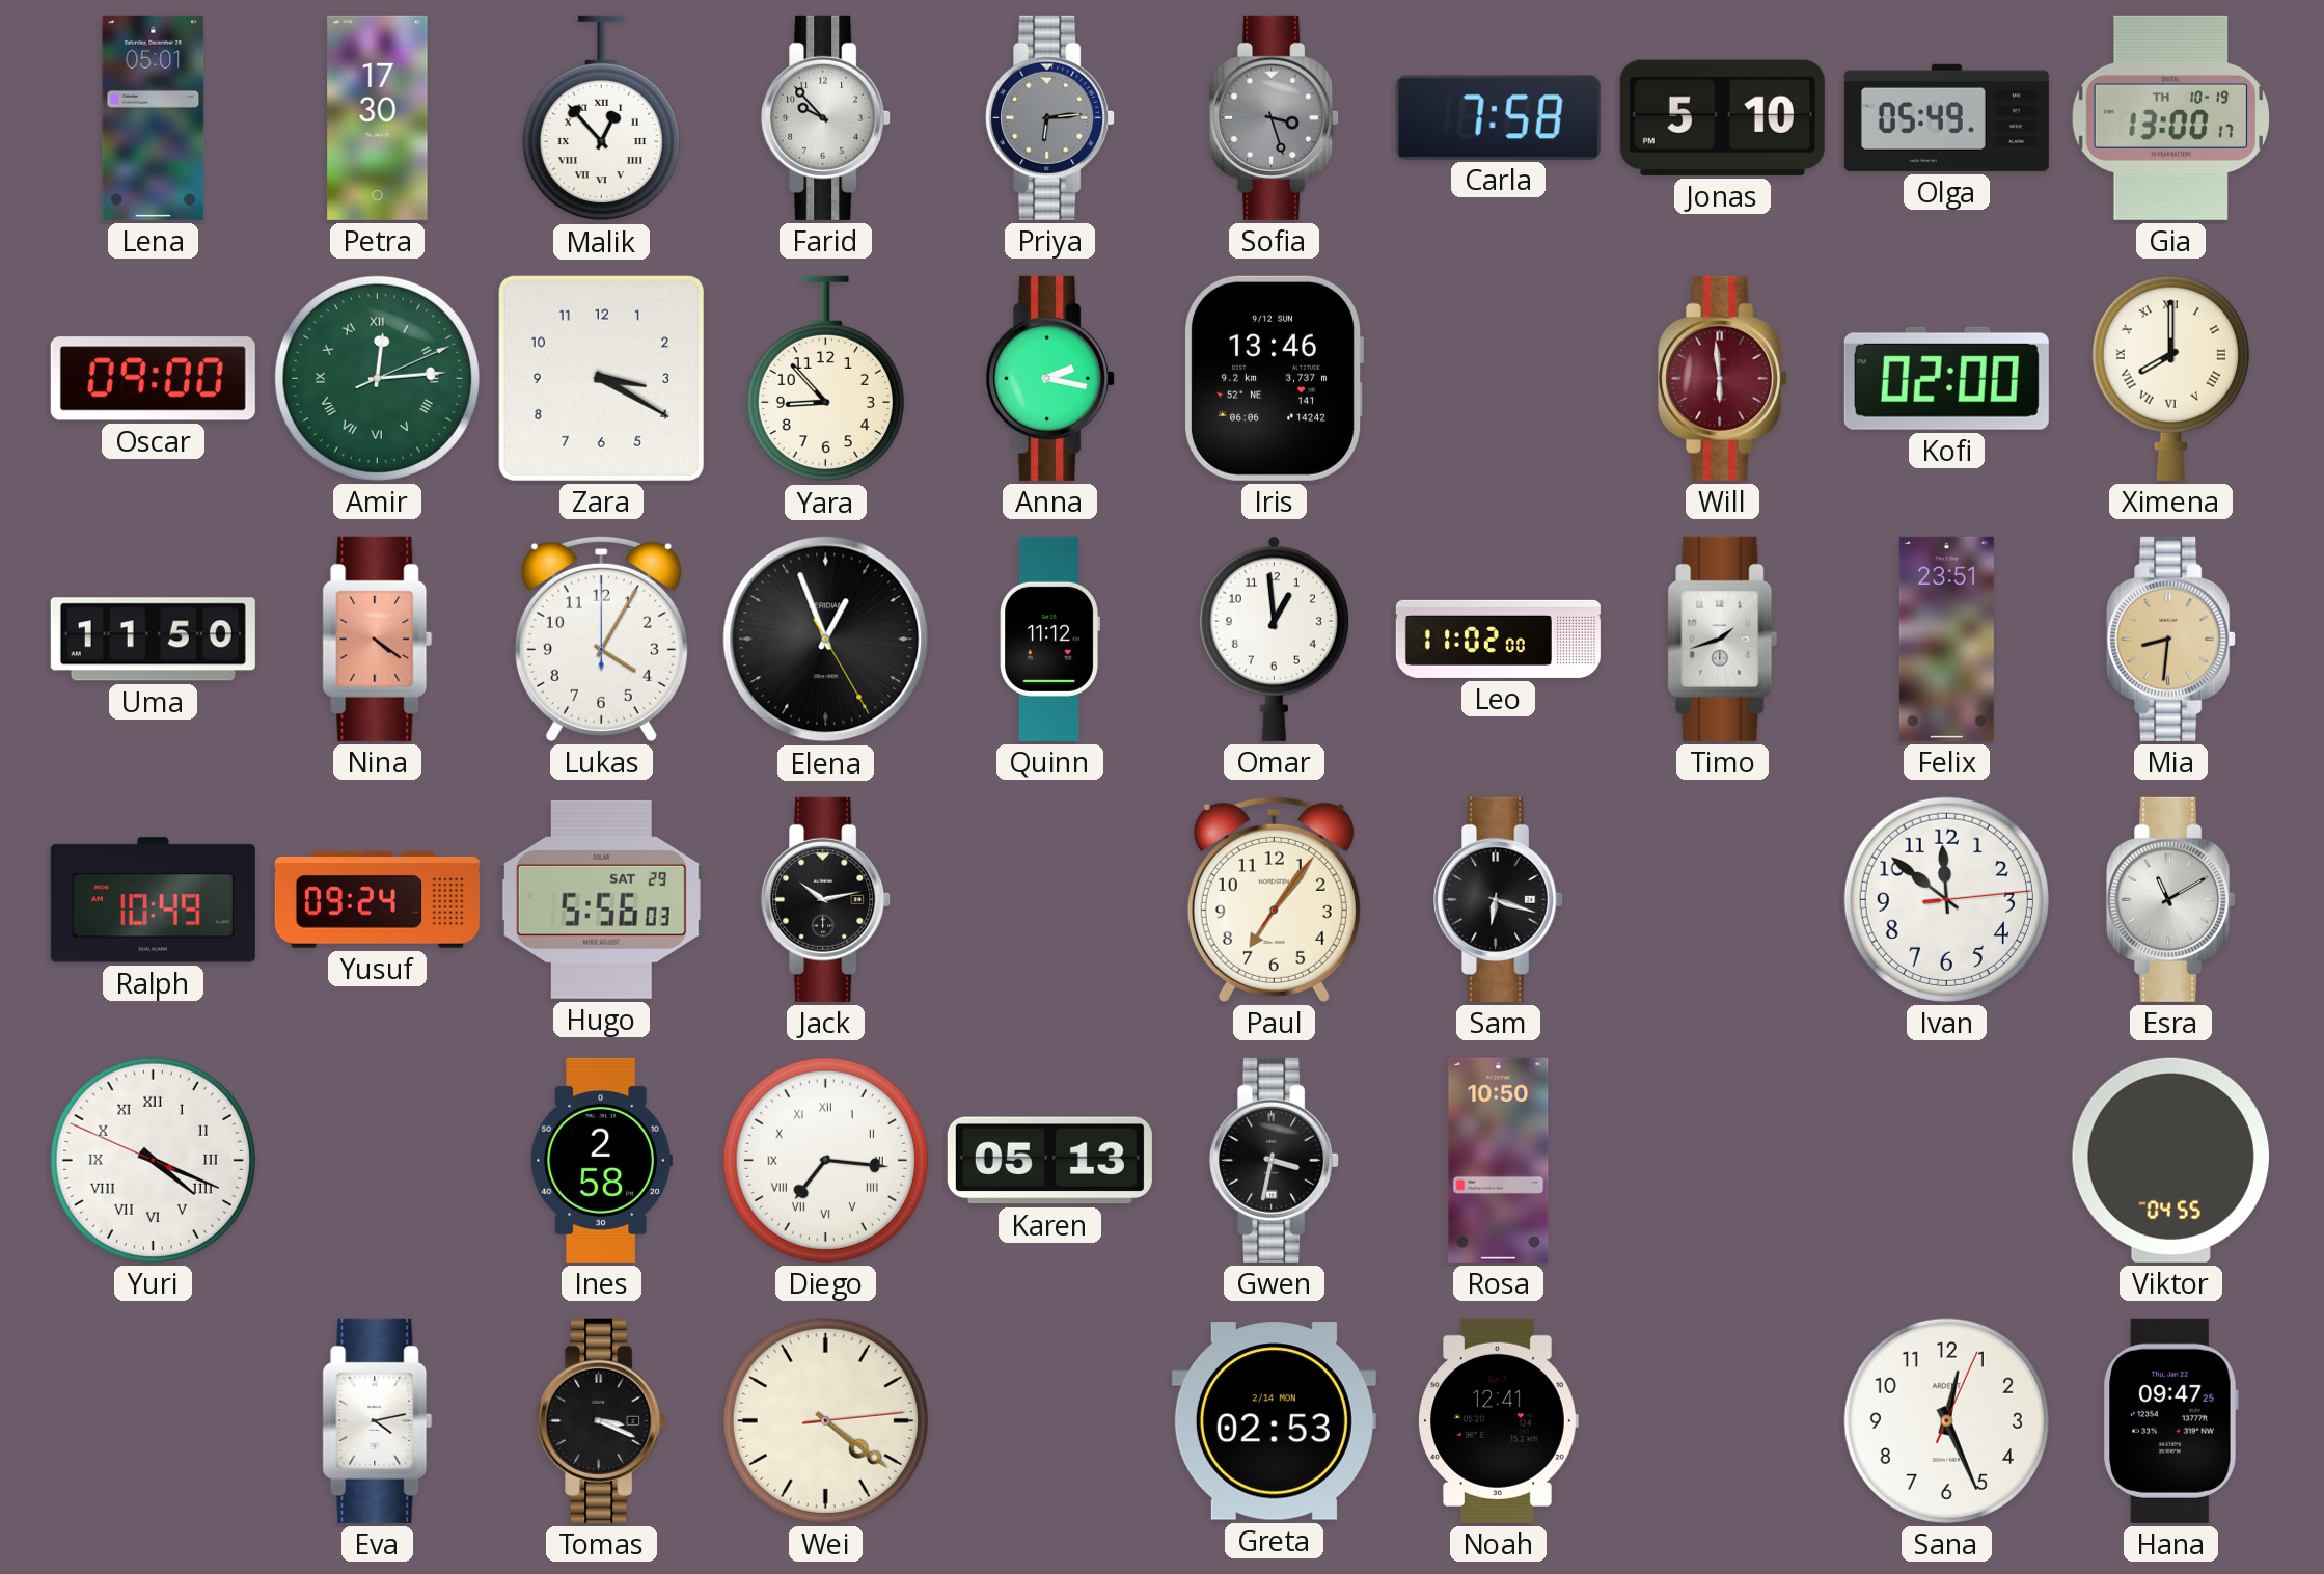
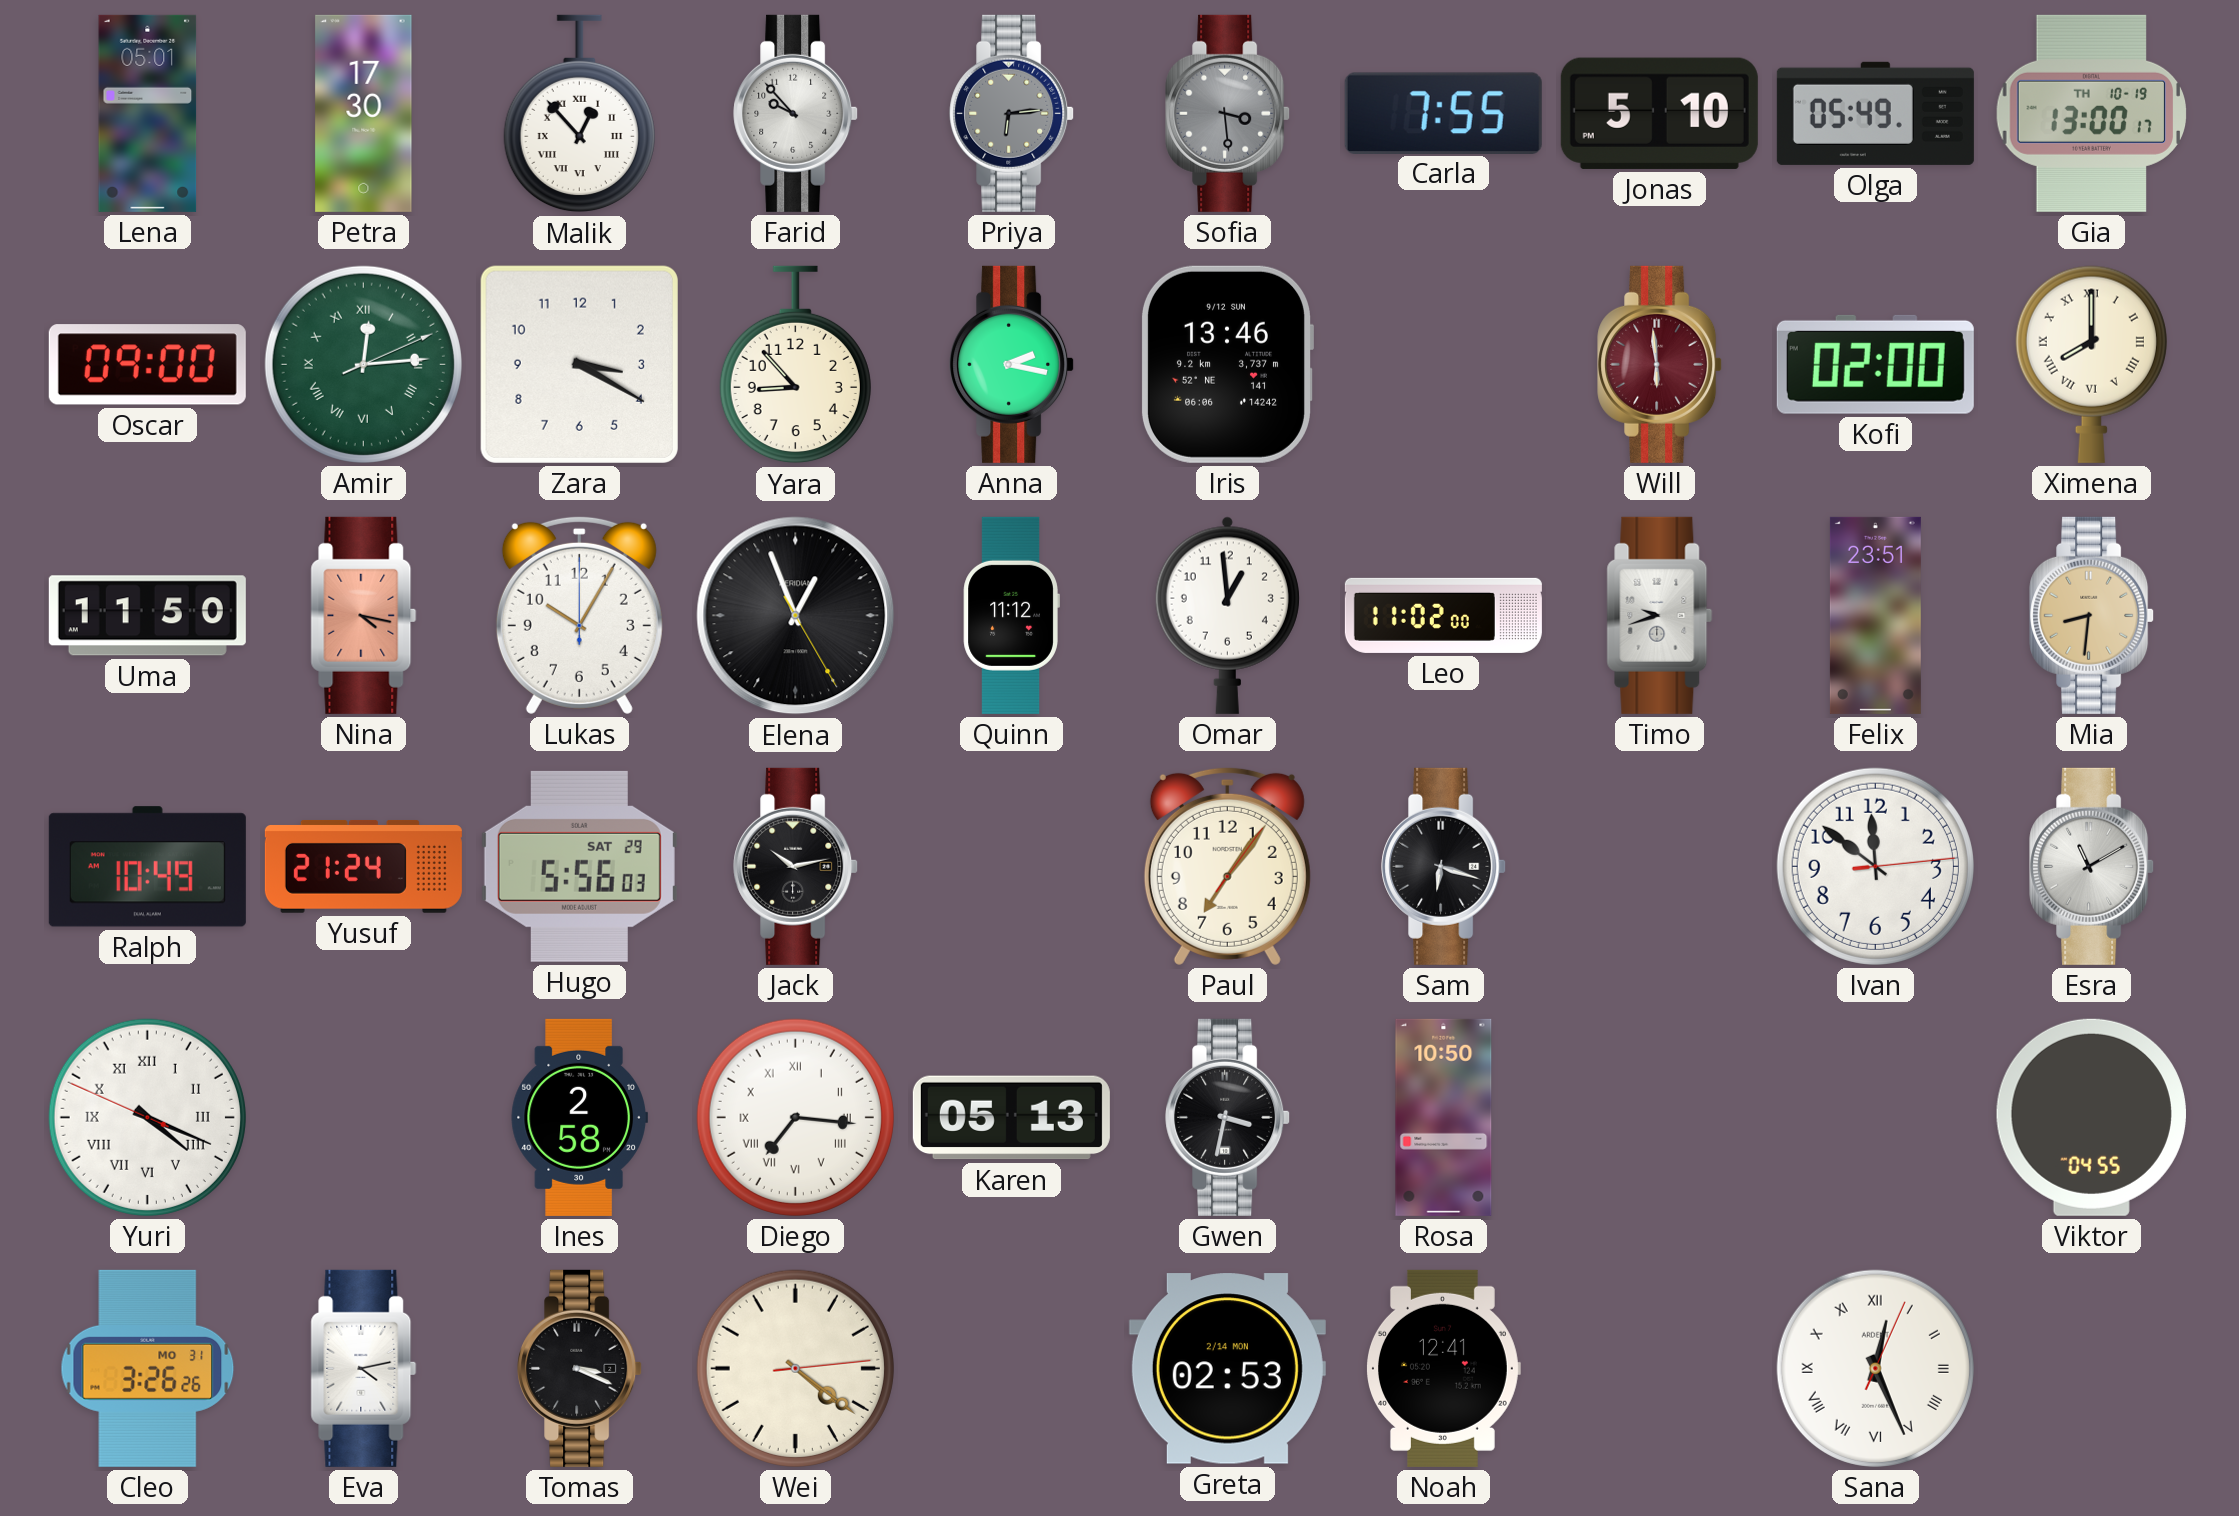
Sofia: 3:27 -> 3:29 (1228, 113)
Carla: 7:58 -> 7:55 (1443, 113)
Nina: 4:21 -> 4:17 (364, 615)
Lukas: 4:05 -> 10:05 (579, 615)
Timo: 1:42 -> 9:42 (1660, 615)
Yusuf: 09:24 -> 21:24 (363, 866)
Cleo: none -> 3:26 (148, 1368)
Sana numerals: Arabic -> Roman (1875, 1368)
Hana: 09:47 -> none (2170, 1420)
